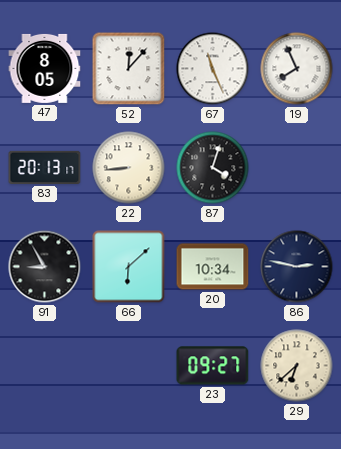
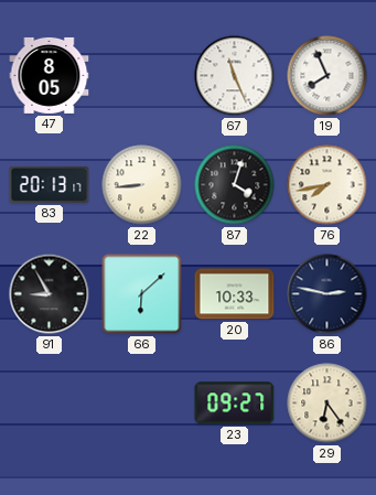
52: 12:07 -> none (129, 69)
76: none -> 7:43 (327, 185)
20: 10:34 -> 10:33 (235, 294)
29: 6:38 -> 6:24 (327, 403)
